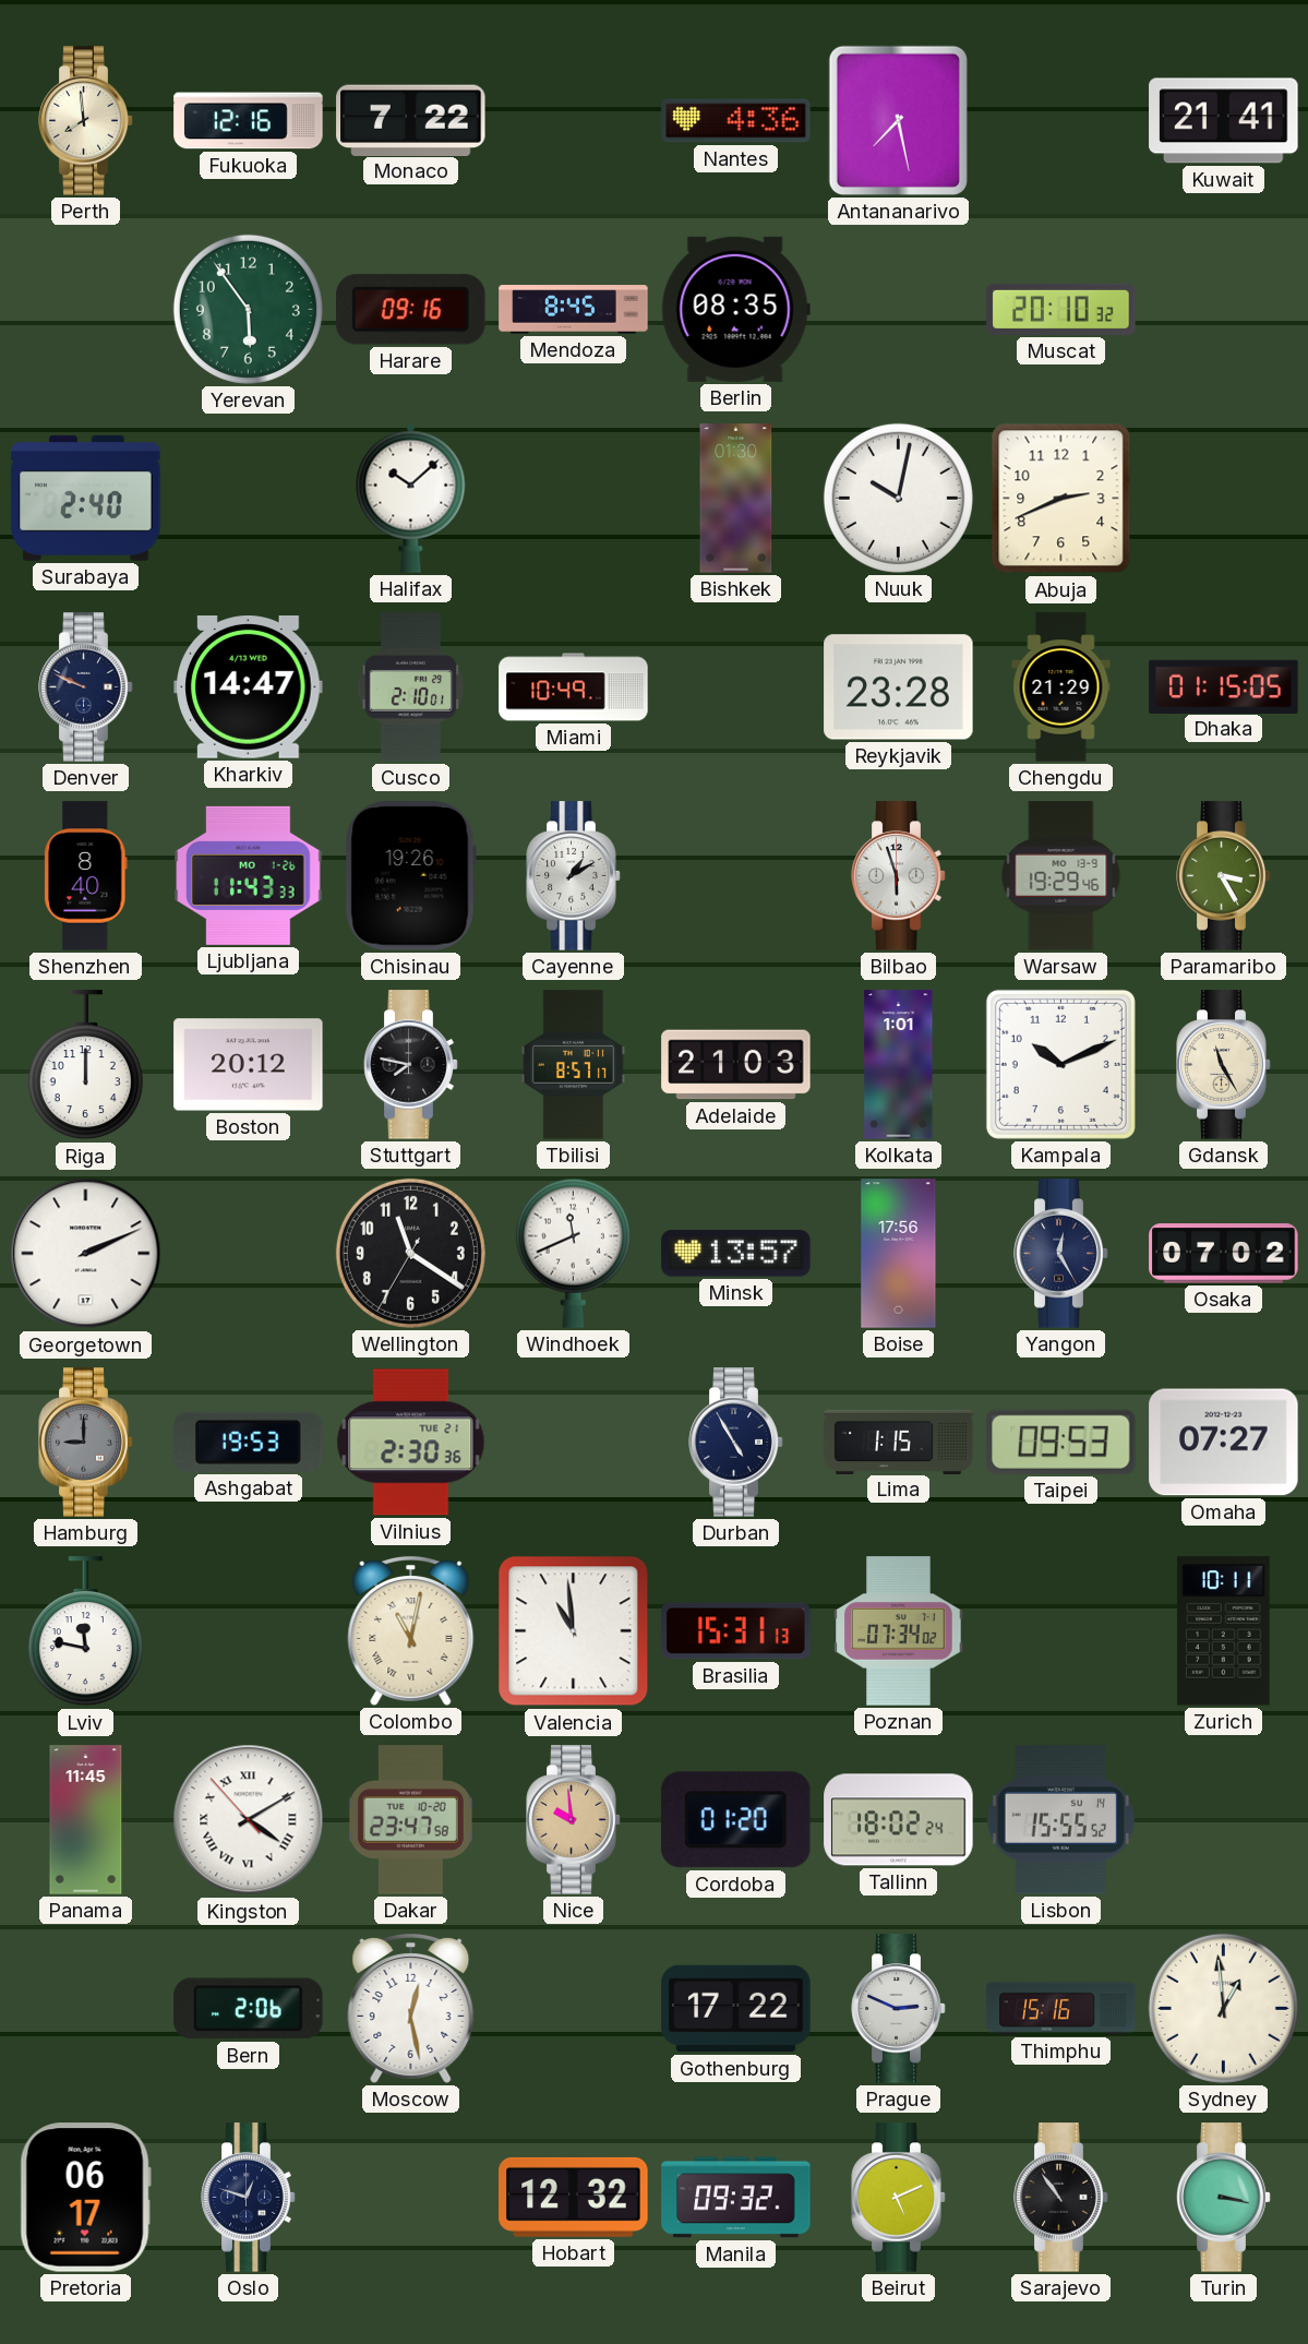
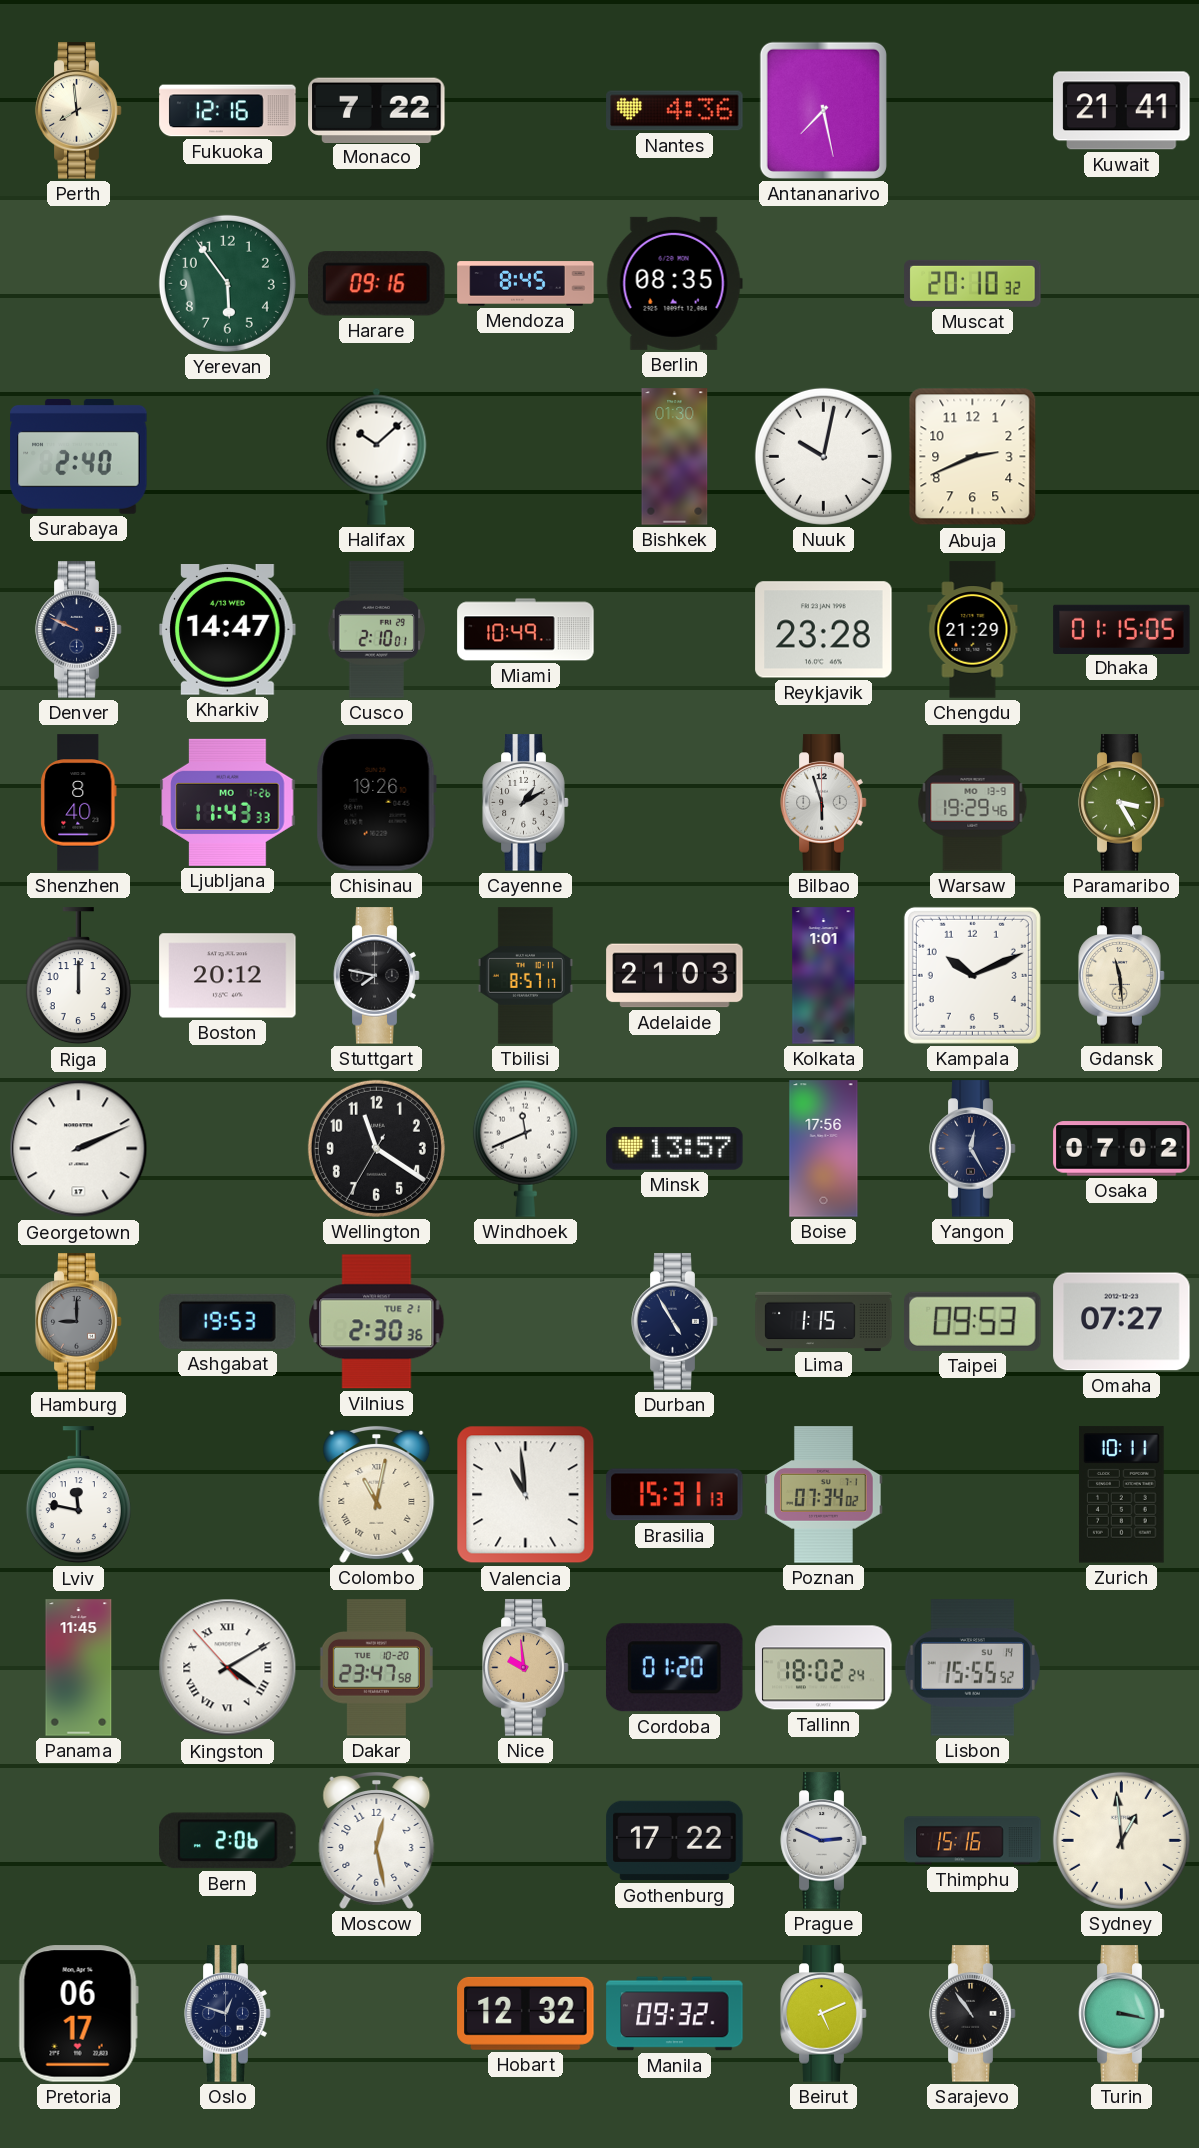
Gdansk: 11:25 -> 11:29 (1122, 976)
